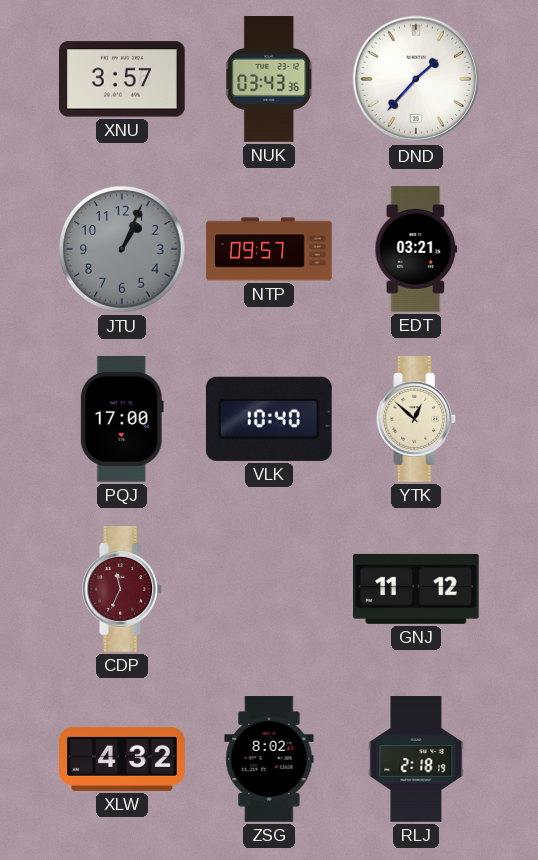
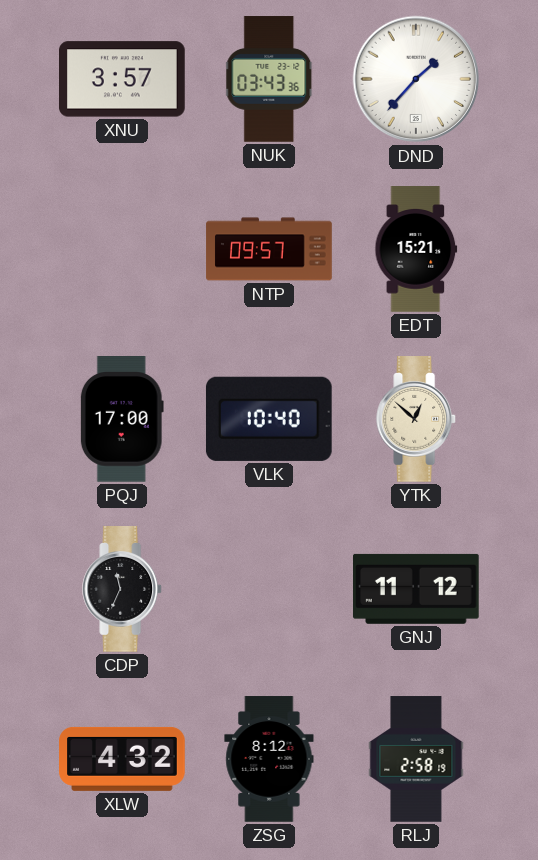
JTU: 1:04 -> none (122, 249)
EDT: 03:21 -> 15:21 (416, 249)
CDP dial: burgundy -> black (123, 589)
ZSG: 8:02 -> 8:12 (269, 759)
RLJ: 2:18 -> 2:58 (416, 759)
